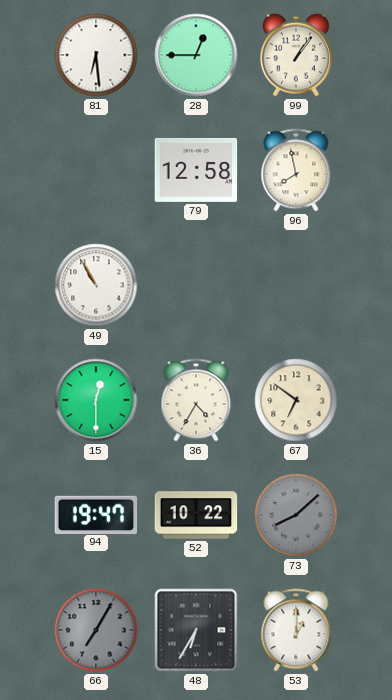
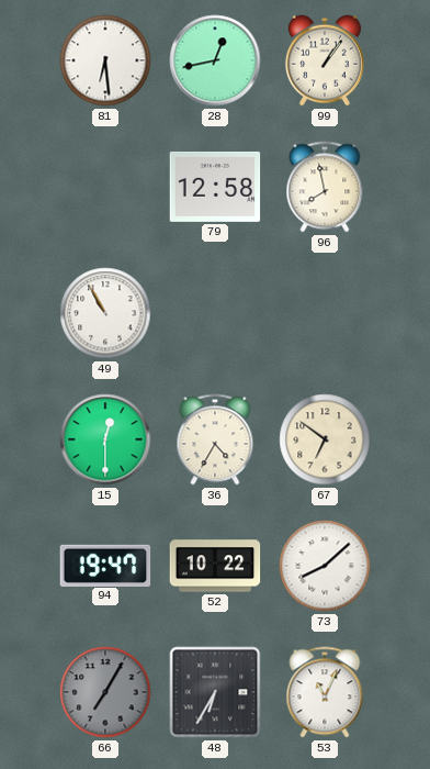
28: 12:45 -> 12:43 (215, 60)
73 dial: grey -> white (325, 566)
53: 1:00 -> 11:04 (325, 692)
